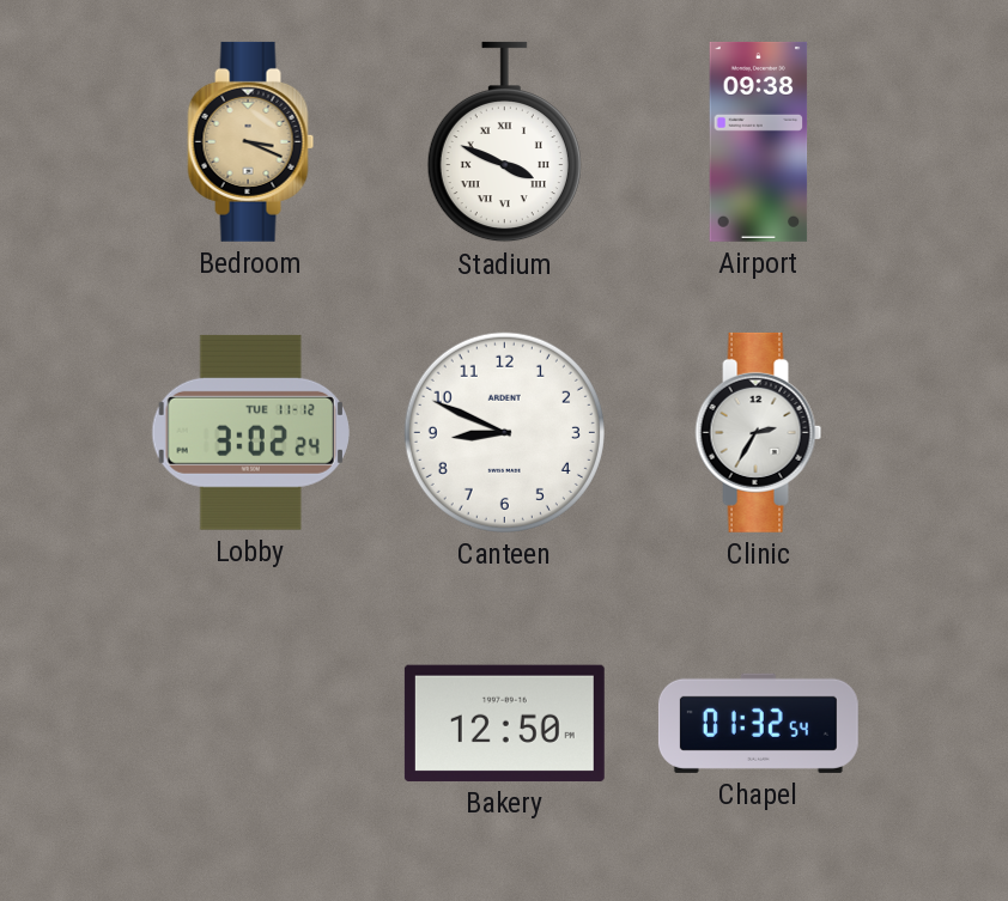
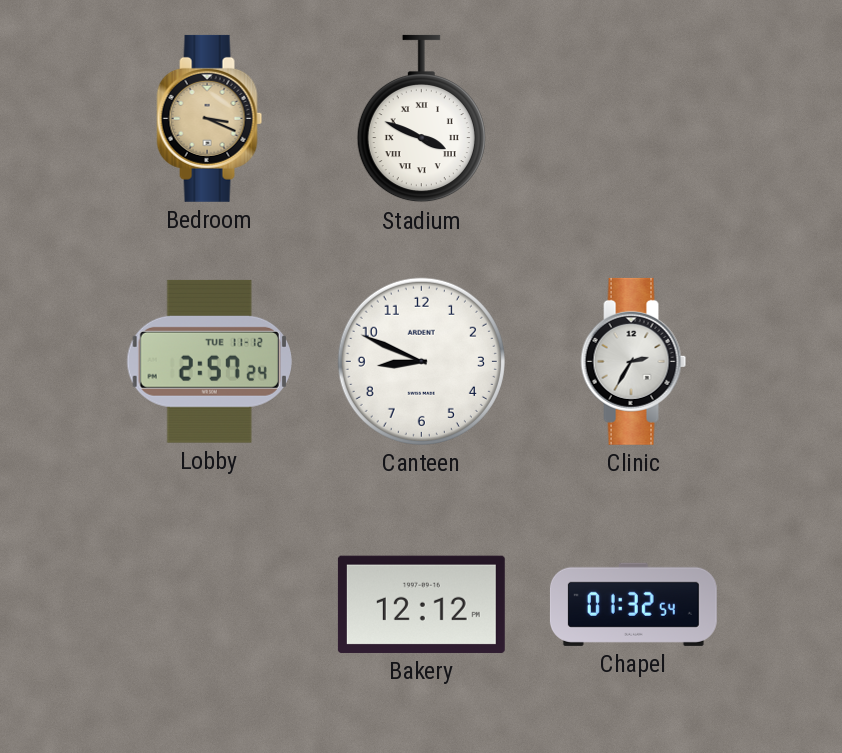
Airport: 09:38 -> none (759, 141)
Lobby: 3:02 -> 2:57 (209, 361)
Bakery: 12:50 -> 12:12 (421, 604)
